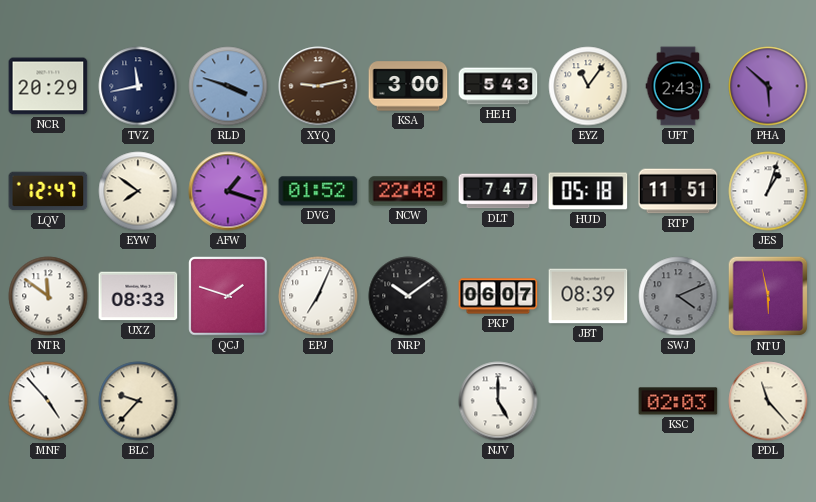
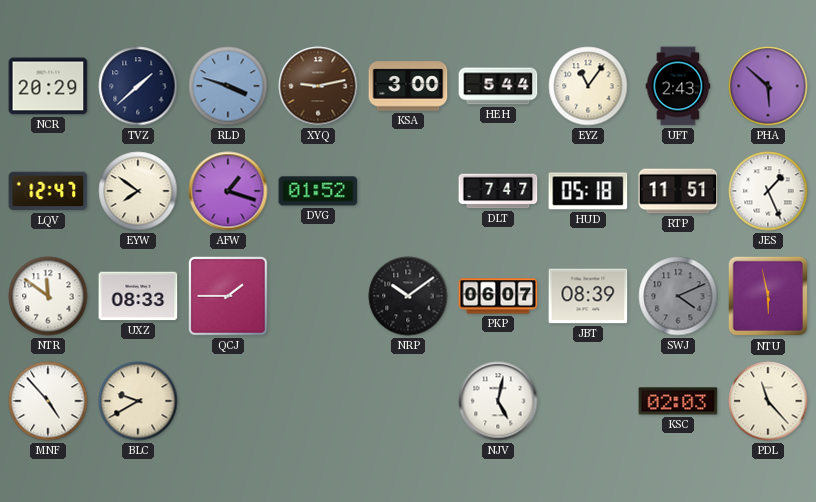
TVZ: 11:43 -> 1:38 (138, 86)
HEH: 5:43 -> 5:44 (498, 86)
NCW: 22:48 -> none (408, 191)
JES: 1:03 -> 1:26 (768, 191)
QCJ: 1:48 -> 1:45 (228, 296)
EPJ: 7:04 -> none (318, 296)
BLC: 9:37 -> 9:40 (138, 401)
NJV: 5:00 -> 5:02 (498, 401)
